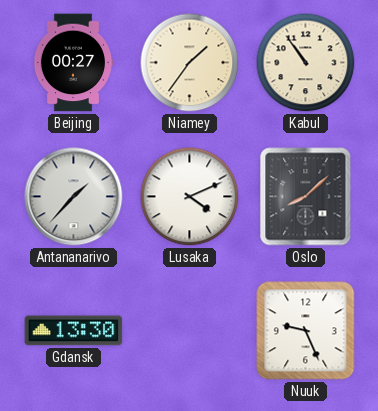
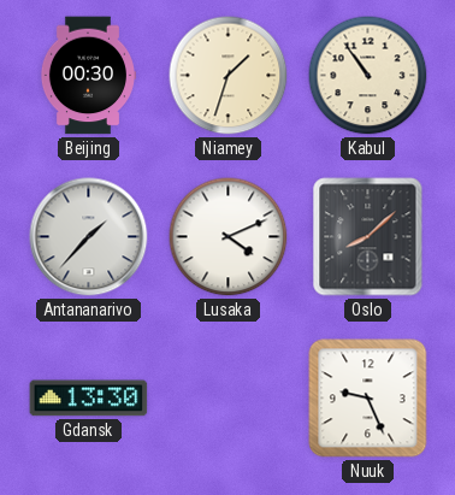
Beijing: 00:27 -> 00:30 (87, 76)
Niamey: 1:36 -> 1:33 (229, 76)
